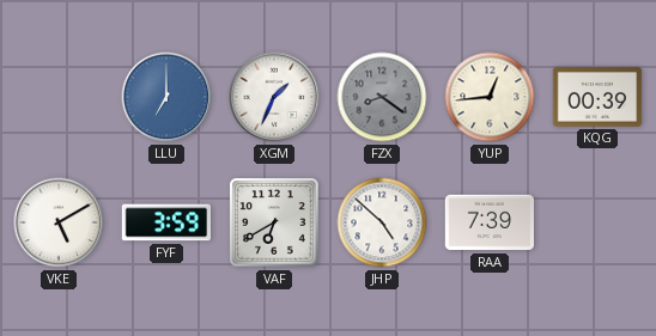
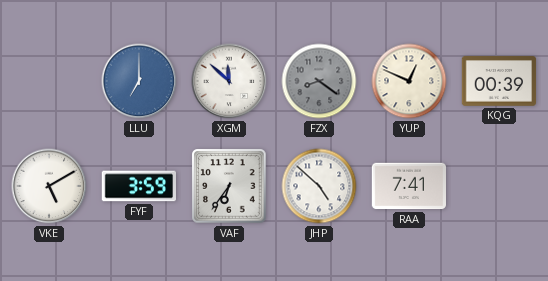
XGM: 1:34 -> 11:52 (229, 81)
YUP: 12:44 -> 12:49 (409, 81)
VAF: 6:40 -> 6:36 (229, 186)
RAA: 7:39 -> 7:41 (408, 186)
